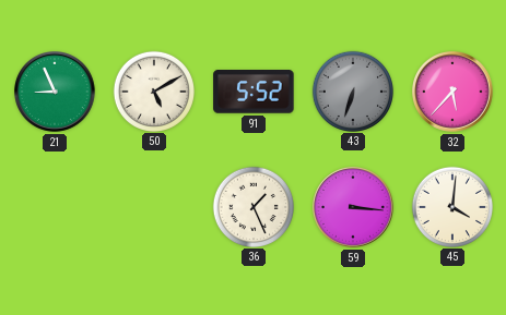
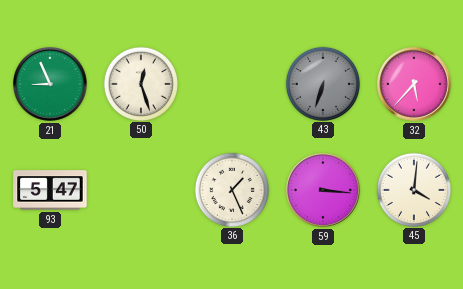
50: 5:10 -> 12:27 (140, 83)
91: 5:52 -> none (254, 93)
93: none -> 5:47 (50, 190)
